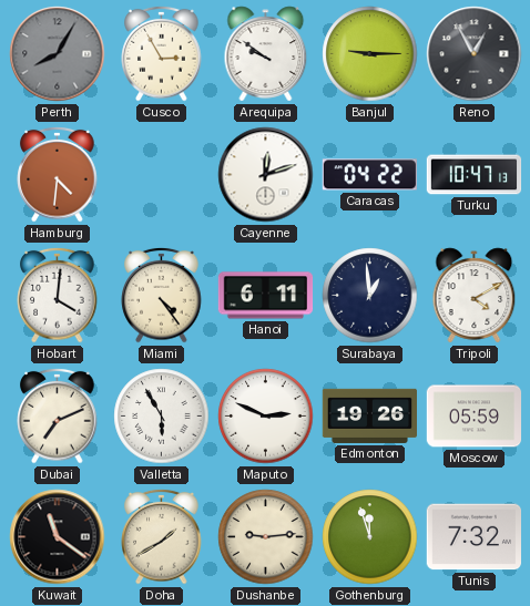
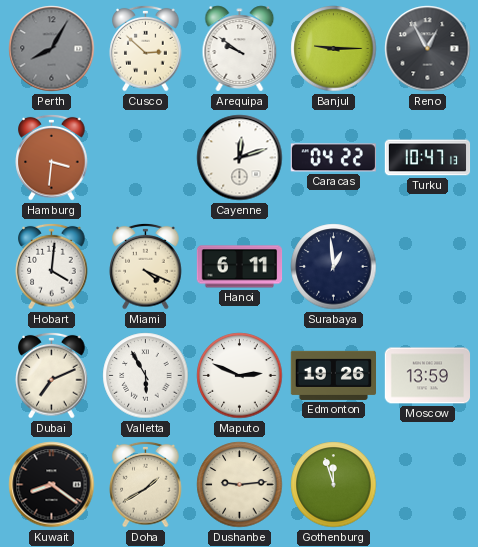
Cusco: 2:55 -> 2:52 (146, 48)
Hamburg: 4:31 -> 3:31 (52, 157)
Miami: 4:24 -> 4:19 (146, 266)
Tripoli: 4:10 -> none (475, 296)
Moscow: 05:59 -> 13:59 (428, 376)
Kuwait: 11:21 -> 8:21 (52, 485)
Tunis: 7:32 -> none (473, 537)
